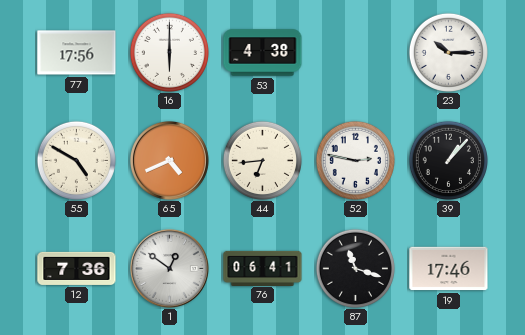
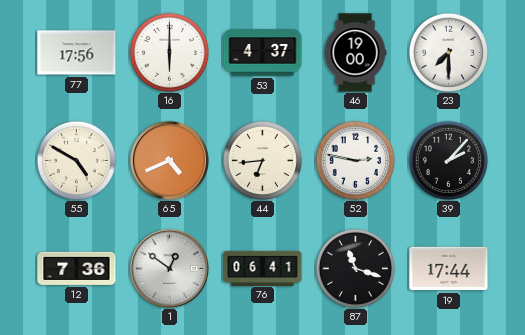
53: 4:38 -> 4:37 (263, 53)
46: none -> 19:00 (355, 53)
23: 10:15 -> 7:30 (448, 52)
39: 1:07 -> 2:07 (448, 160)
19: 17:46 -> 17:44 (449, 269)
